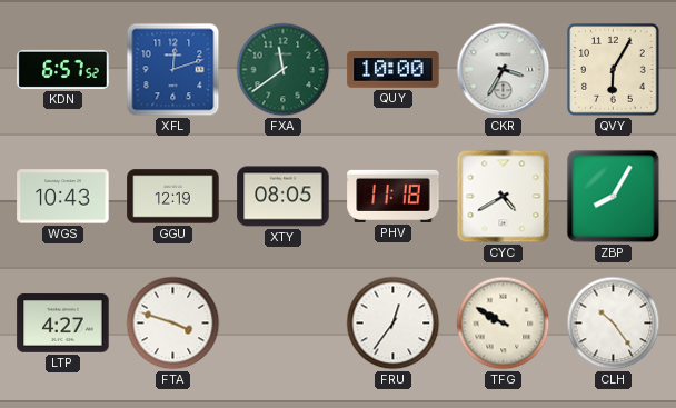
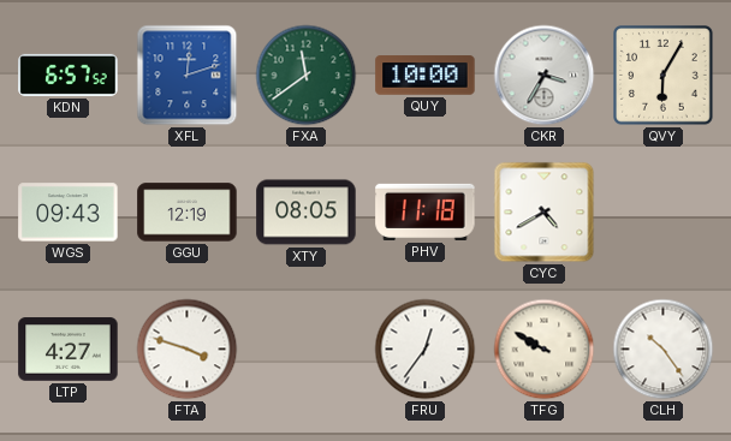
WGS: 10:43 -> 09:43 (69, 213)
ZBP: 8:05 -> none (614, 197)
